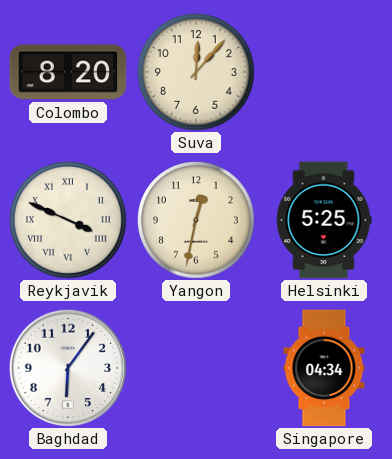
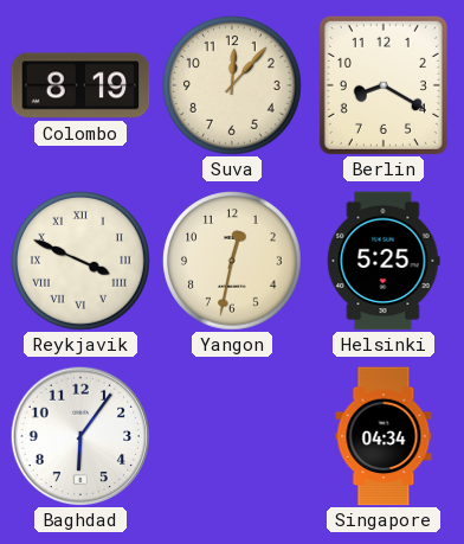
Colombo: 8:20 -> 8:19 (80, 85)
Berlin: none -> 8:20 (384, 85)
